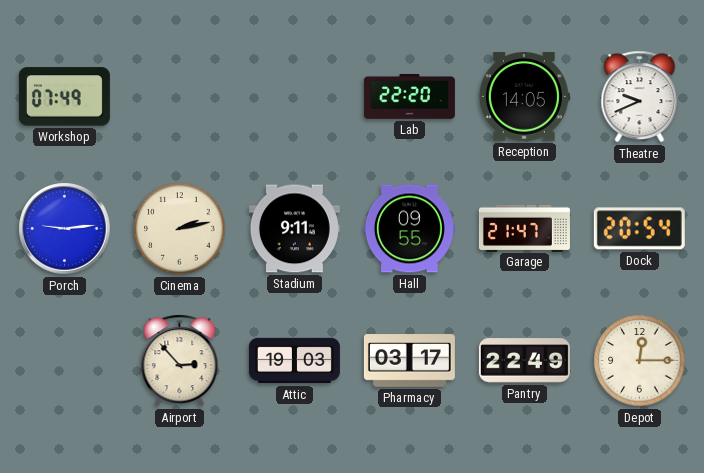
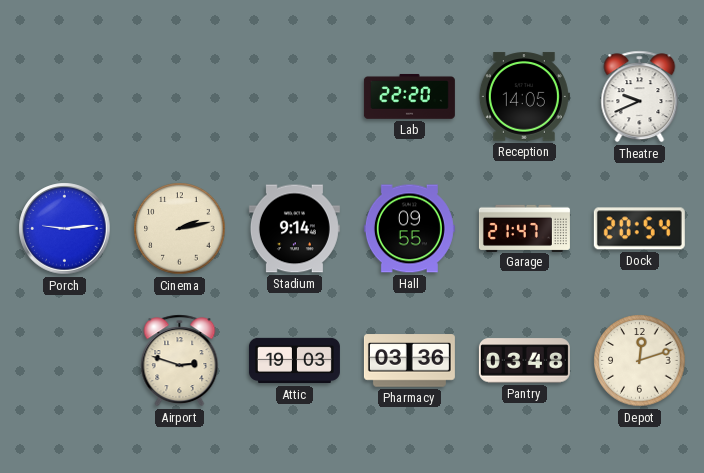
Workshop: 07:49 -> none (64, 97)
Stadium: 9:11 -> 9:14 (294, 229)
Airport: 2:53 -> 2:48 (180, 361)
Pharmacy: 03:17 -> 03:36 (409, 361)
Pantry: 22:49 -> 03:48 (524, 361)
Depot: 12:15 -> 12:12 (640, 361)
